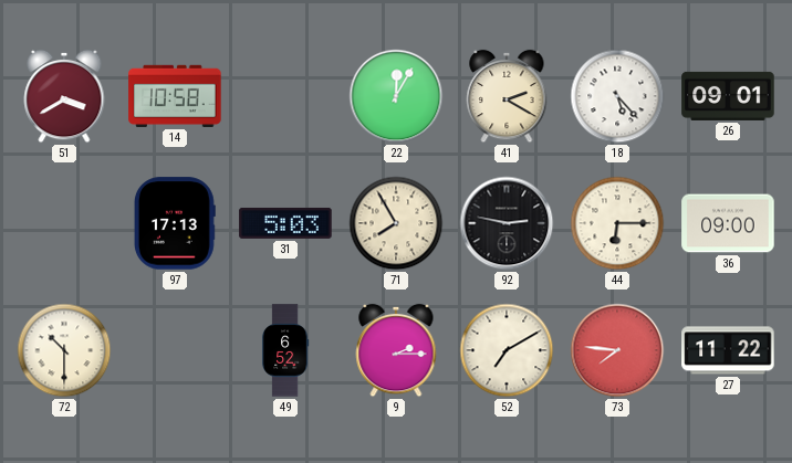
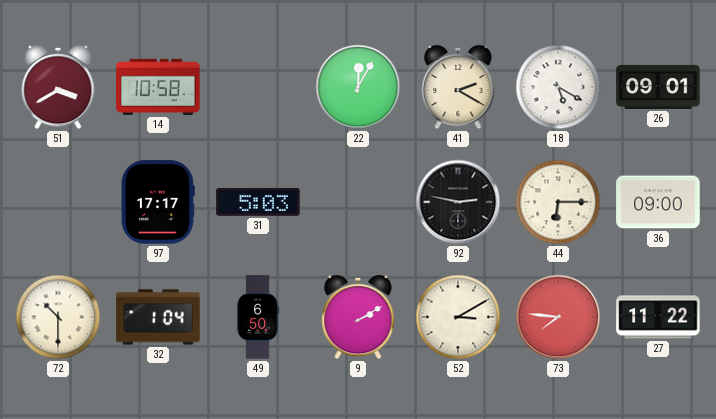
18: 5:23 -> 5:20 (558, 87)
97: 17:13 -> 17:17 (158, 202)
71: 7:55 -> none (396, 223)
32: none -> 1:04 (158, 317)
49: 6:52 -> 6:50 (258, 317)
9: 2:15 -> 2:10 (358, 317)
52: 7:10 -> 3:10 (458, 317)
